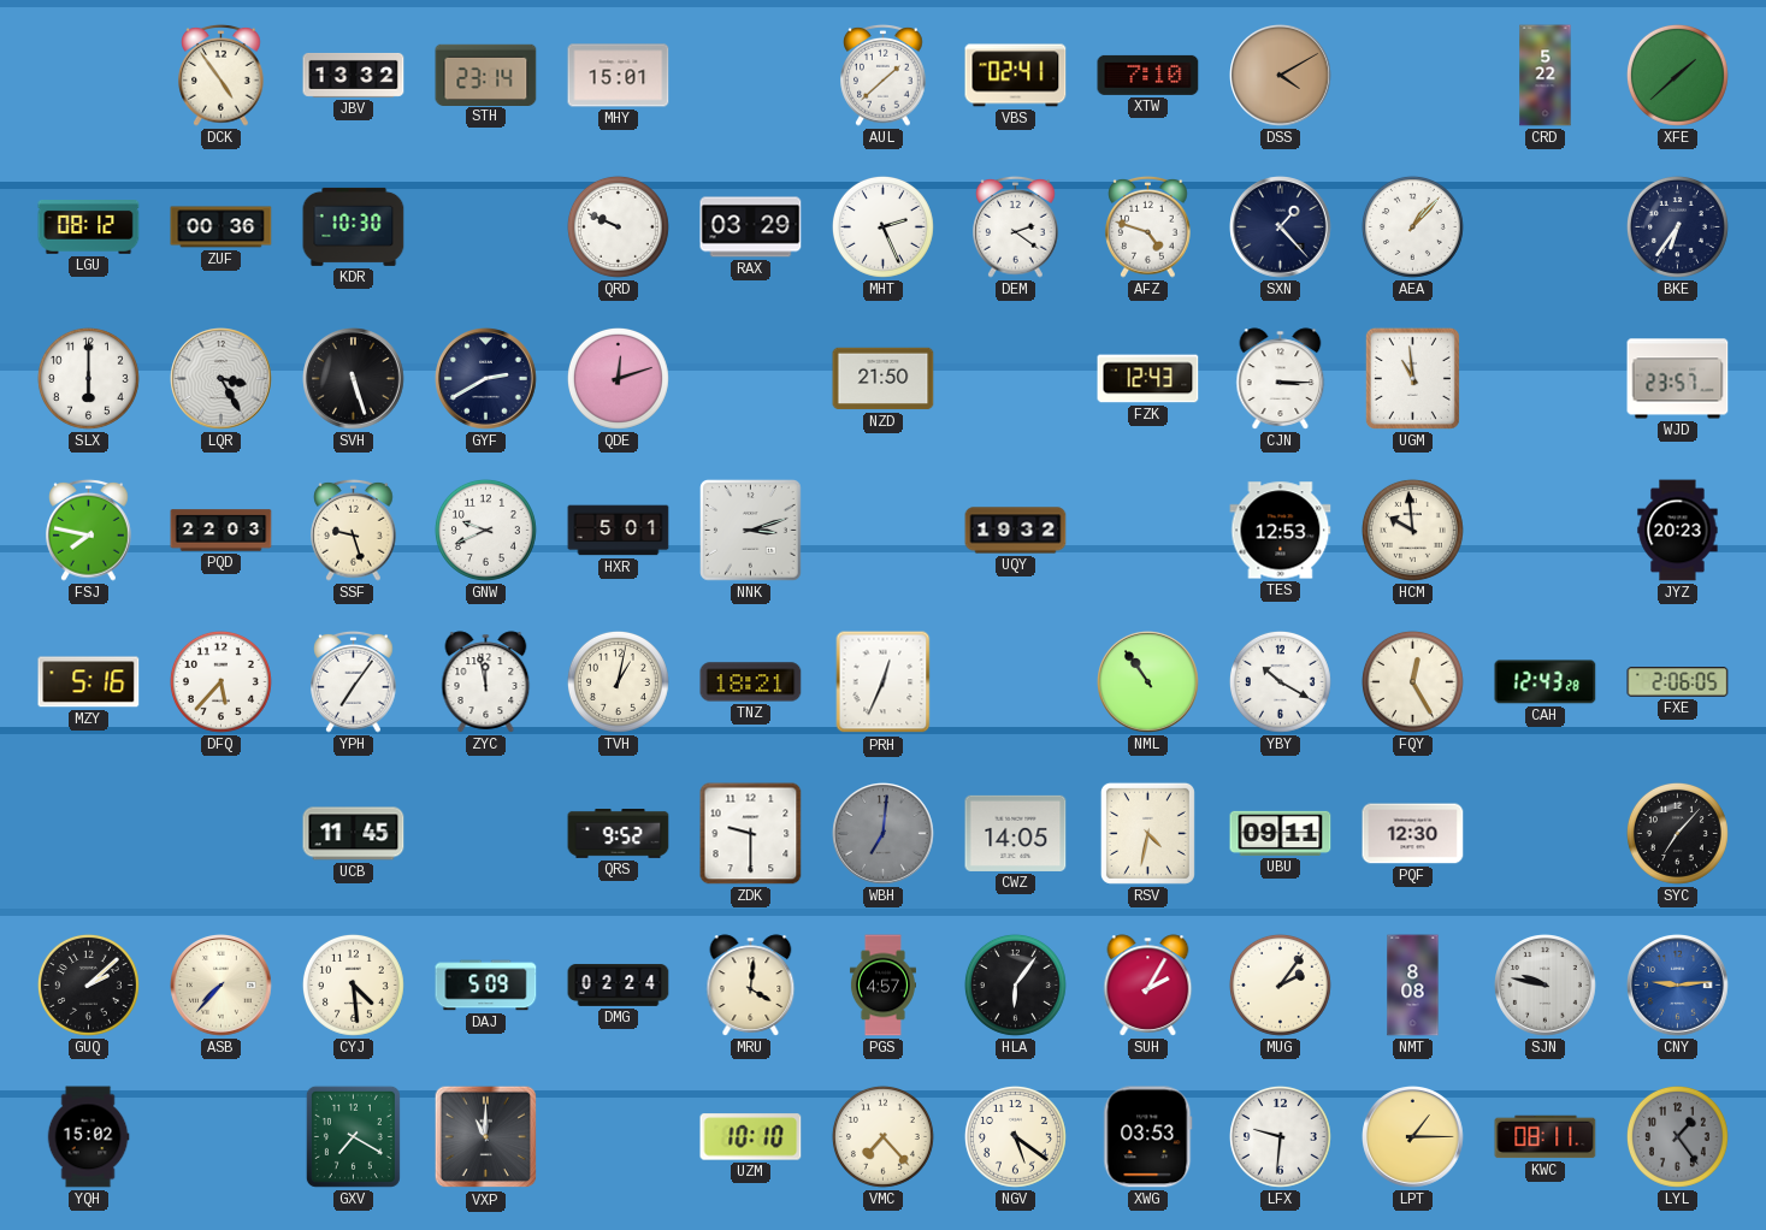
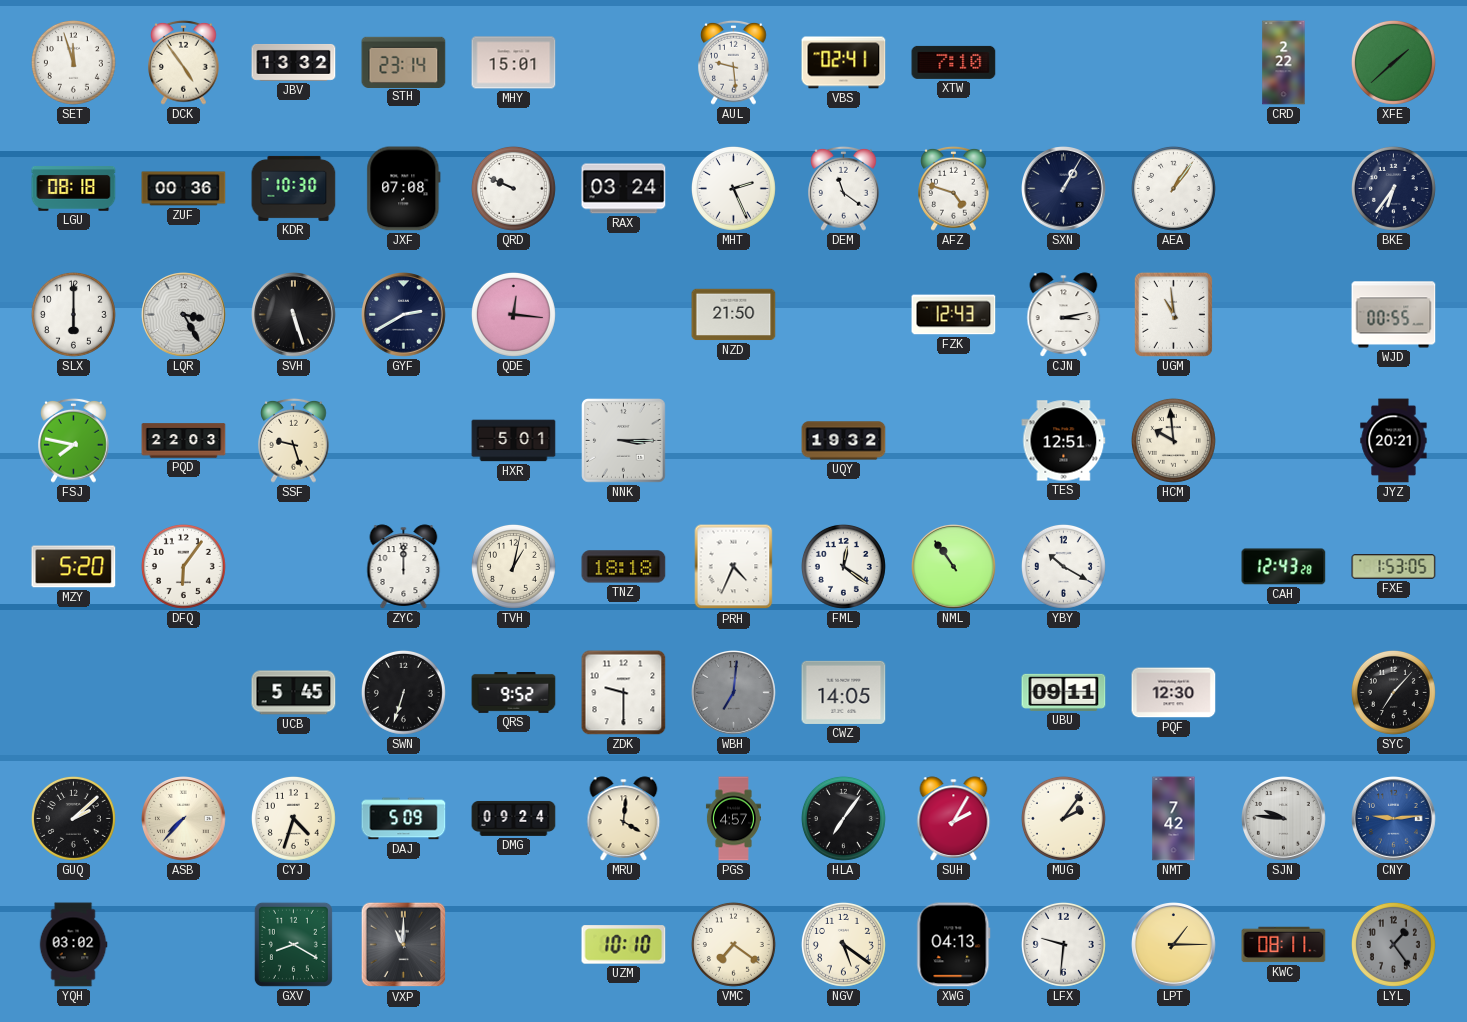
SET: none -> 11:57 (73, 62)
AUL: 1:38 -> 9:29 (734, 62)
DSS: 4:10 -> none (1281, 76)
CRD: 5:22 -> 2:22 (1284, 63)
LGU: 08:12 -> 08:18 (74, 189)
JXF: none -> 07:08 (404, 189)
RAX: 03:29 -> 03:24 (624, 189)
DEM: 2:21 -> 11:21 (844, 188)
SXN: 1:23 -> 1:05 (1064, 189)
AEA: 1:07 -> 1:06 (1173, 188)
QDE: 12:12 -> 12:16 (513, 314)
CJN: 3:15 -> 3:13 (1064, 315)
WJD: 23:57 -> 00:55 (1394, 315)
GNW: 9:41 -> none (485, 530)
NNK: 3:12 -> 3:15 (624, 441)
TES: 12:53 -> 12:51 (1064, 441)
JYZ: 20:23 -> 20:21 (1394, 441)
MZY: 5:16 -> 5:20 (74, 567)
DFQ: 5:37 -> 6:06 (183, 566)
YPH: 7:06 -> none (354, 681)
ZYC: 11:58 -> 12:00 (404, 567)
TNZ: 18:21 -> 18:18 (624, 567)
PRH: 12:34 -> 4:34 (734, 567)
FML: none -> 12:21 (843, 566)
FQY: 12:25 -> none (1412, 681)
FXE: 2:06 -> 1:53 (1394, 567)
UCB: 11:45 -> 5:45 (294, 693)
SWN: none -> 6:33 (403, 692)
RSV: 4:32 -> none (1147, 833)
CYJ: 4:29 -> 4:33 (293, 818)
DMG: 02:24 -> 09:24 (514, 818)
HLA: 6:06 -> 7:06 (843, 818)
NMT: 8:08 -> 7:42 (1174, 819)
SJN: 9:47 -> 9:46 (1284, 819)
YQH: 15:02 -> 03:02 (73, 945)
GXV: 7:20 -> 8:20 (293, 944)
VMC: 7:23 -> 7:21 (733, 944)
XWG: 03:53 -> 04:13 (954, 945)
